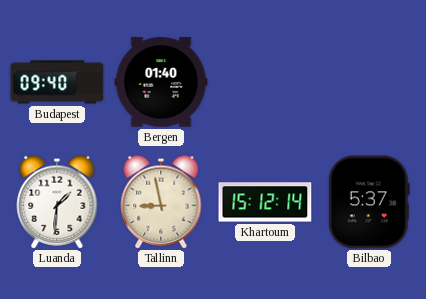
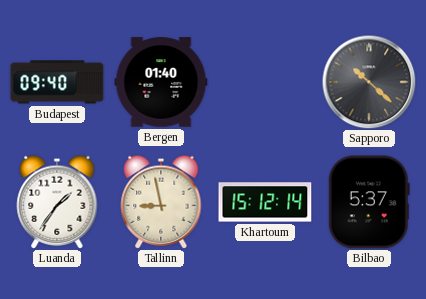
Sapporo: none -> 10:22 (369, 82)
Luanda: 1:31 -> 1:36 (57, 202)
